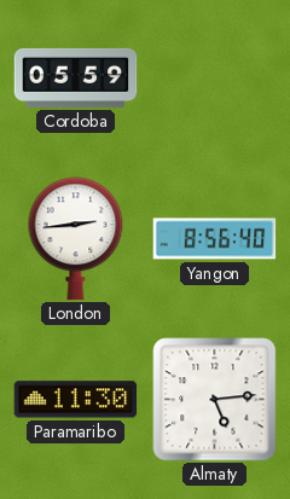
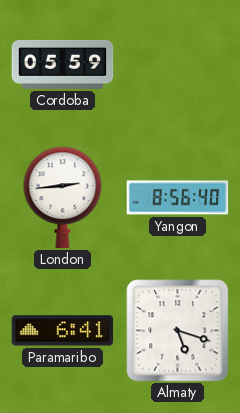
Paramaribo: 11:30 -> 6:41 (63, 331)
Almaty: 5:14 -> 5:18 (178, 331)
